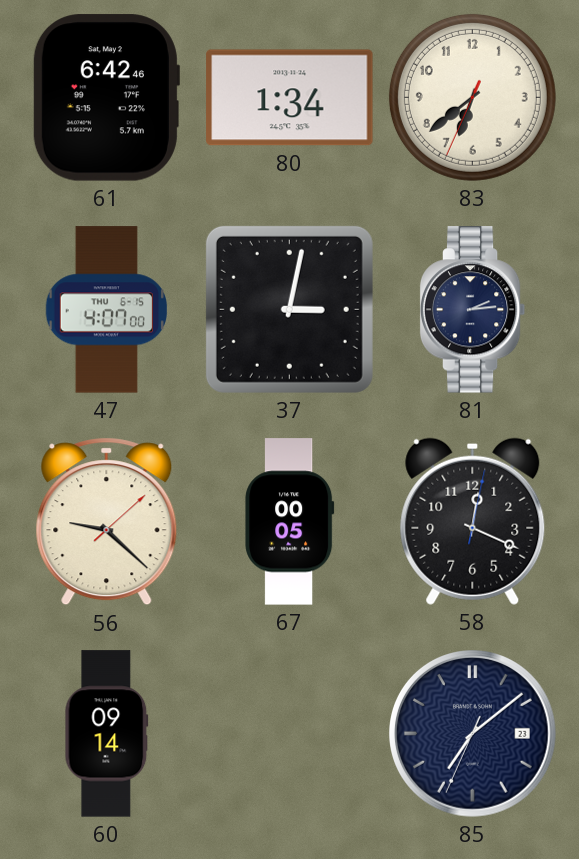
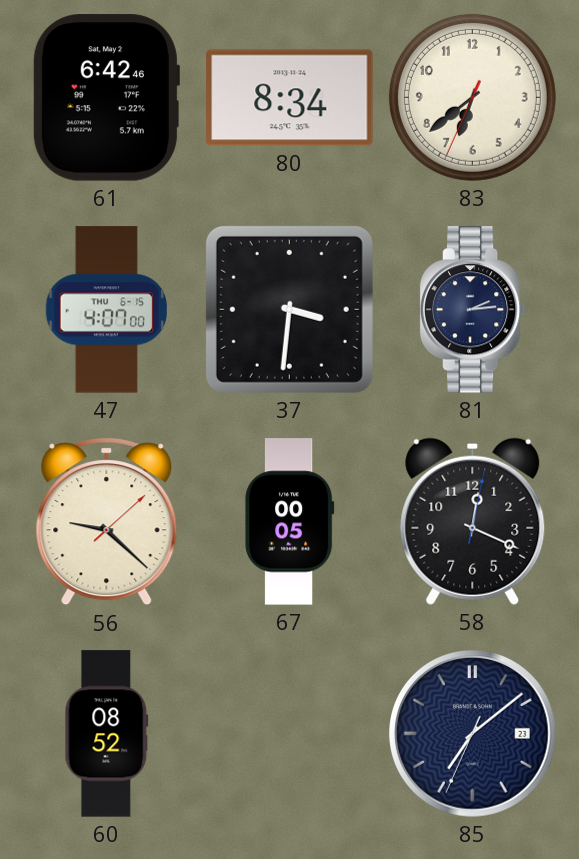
80: 1:34 -> 8:34 (290, 98)
37: 3:02 -> 3:31 (289, 309)
60: 09:14 -> 08:52 (107, 734)
